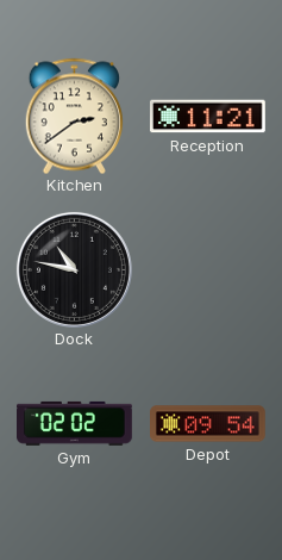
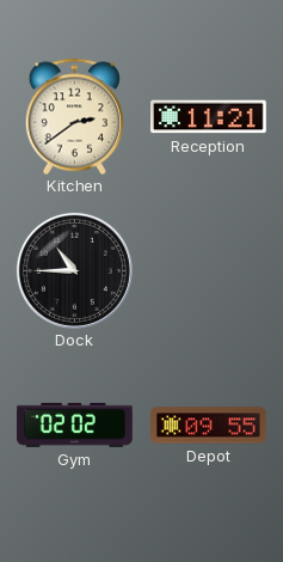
Dock: 10:47 -> 10:45 (74, 270)
Depot: 09:54 -> 09:55 (209, 426)
